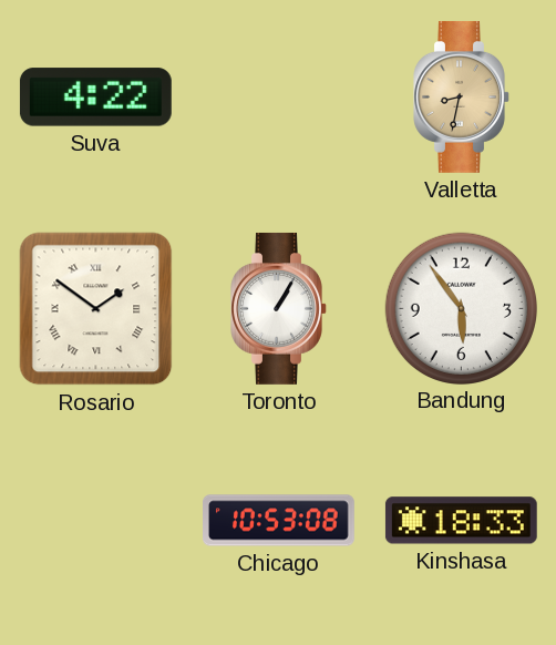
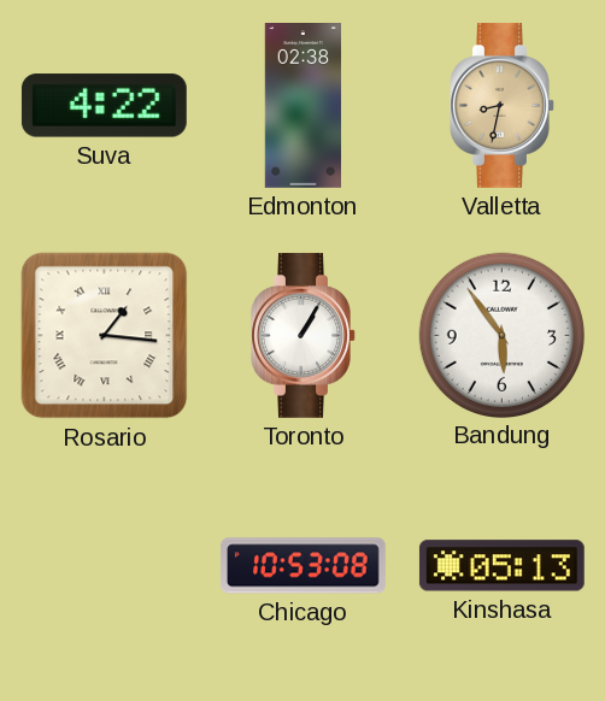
Edmonton: none -> 02:38 (304, 106)
Rosario: 1:51 -> 1:16 (105, 336)
Kinshasa: 18:33 -> 05:13 (501, 566)
